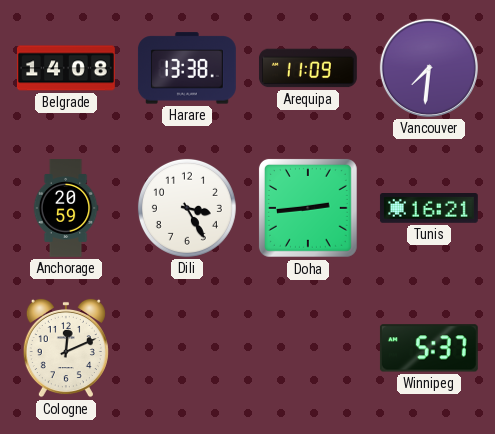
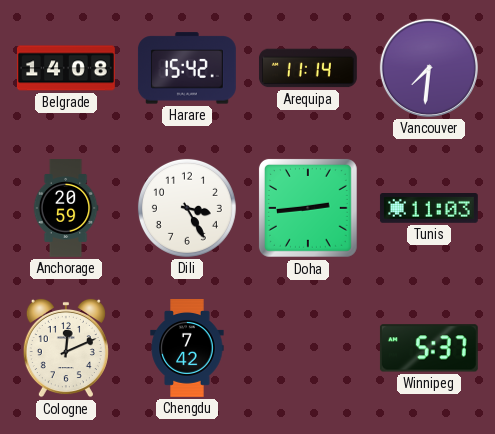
Harare: 13:38 -> 15:42 (187, 68)
Arequipa: 11:09 -> 11:14 (308, 68)
Tunis: 16:21 -> 11:03 (429, 209)
Chengdu: none -> 7:42 (187, 349)
